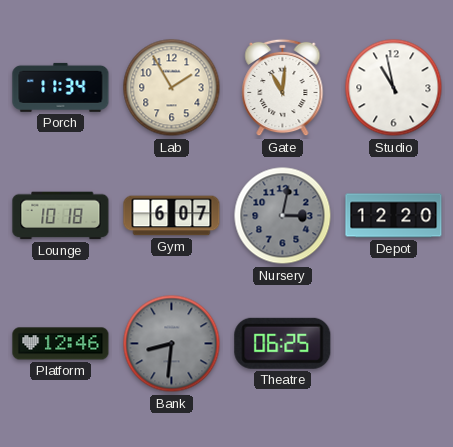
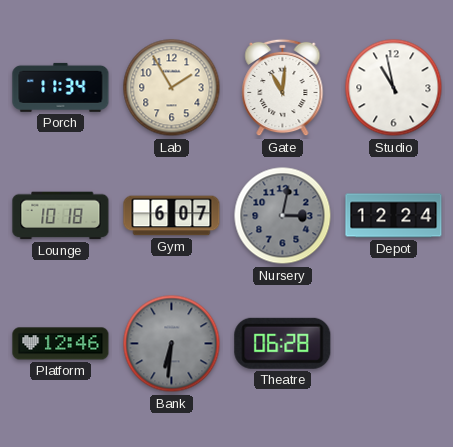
Depot: 12:20 -> 12:24 (394, 216)
Bank: 8:31 -> 6:31 (172, 344)
Theatre: 06:25 -> 06:28 (283, 343)
